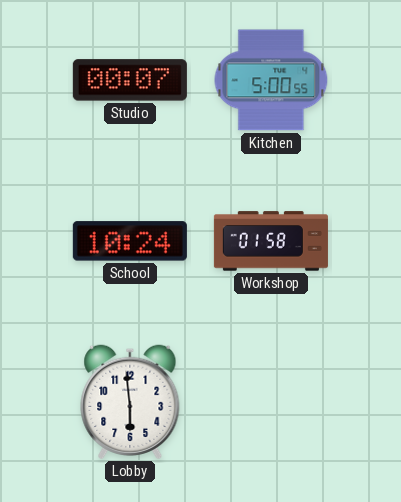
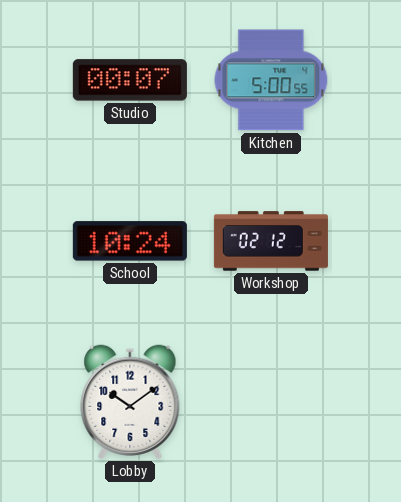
Workshop: 01:58 -> 02:12 (271, 241)
Lobby: 5:59 -> 10:09 (130, 402)
